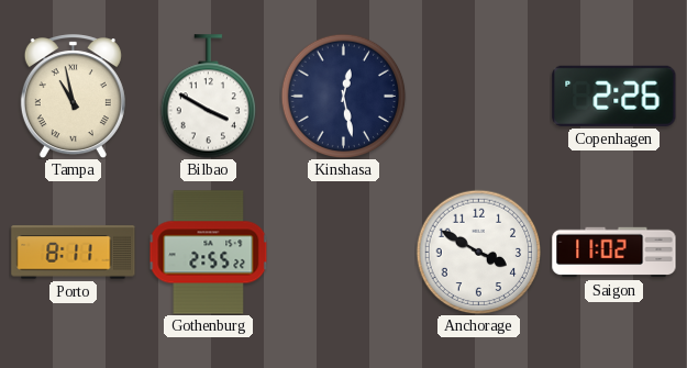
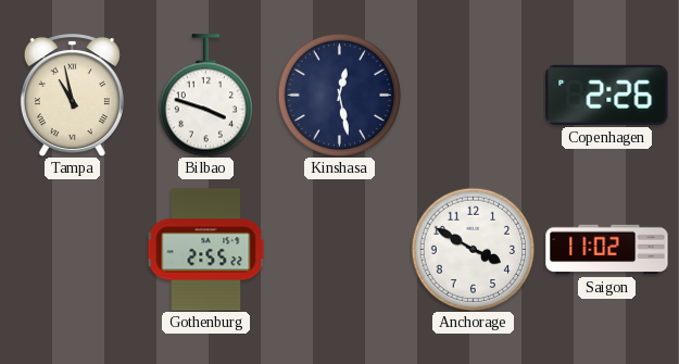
Bilbao: 3:50 -> 3:48 (205, 96)
Porto: 8:11 -> none (74, 253)
